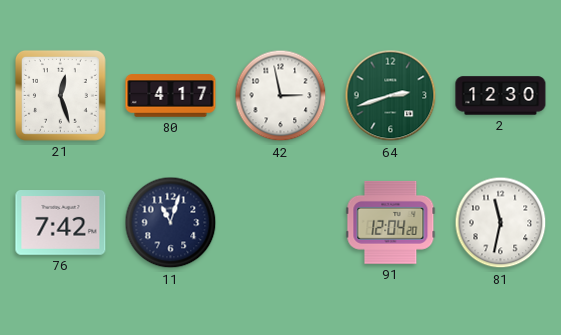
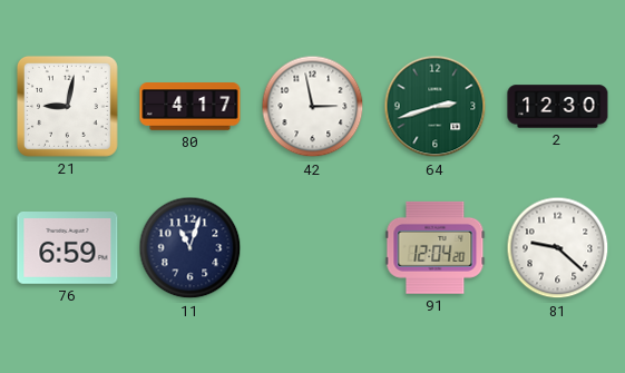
21: 12:27 -> 9:02 (67, 106)
76: 7:42 -> 6:59 (68, 248)
81: 11:32 -> 9:22 (558, 248)
